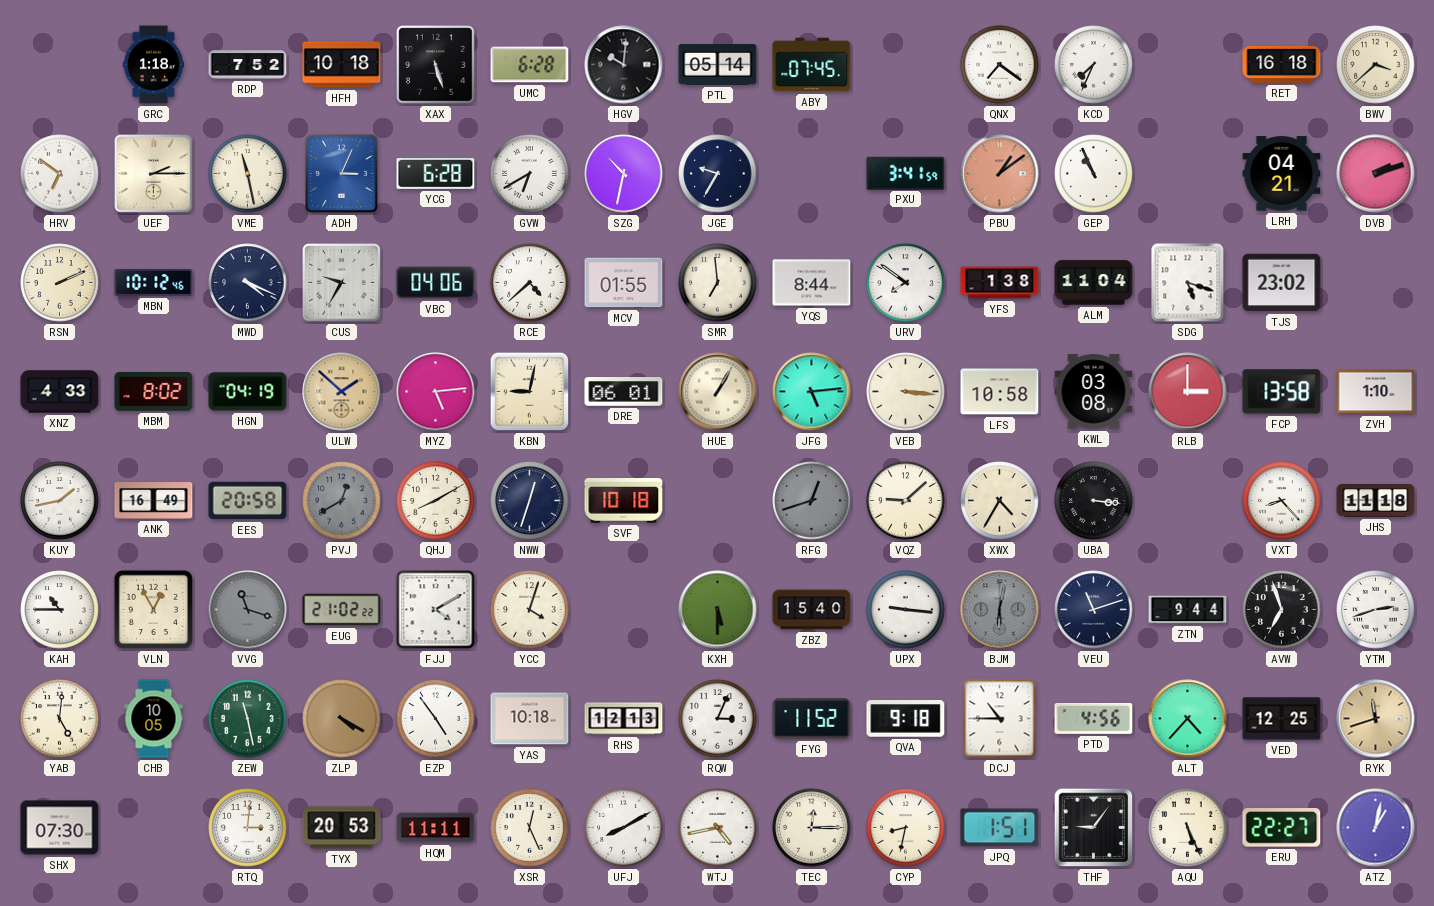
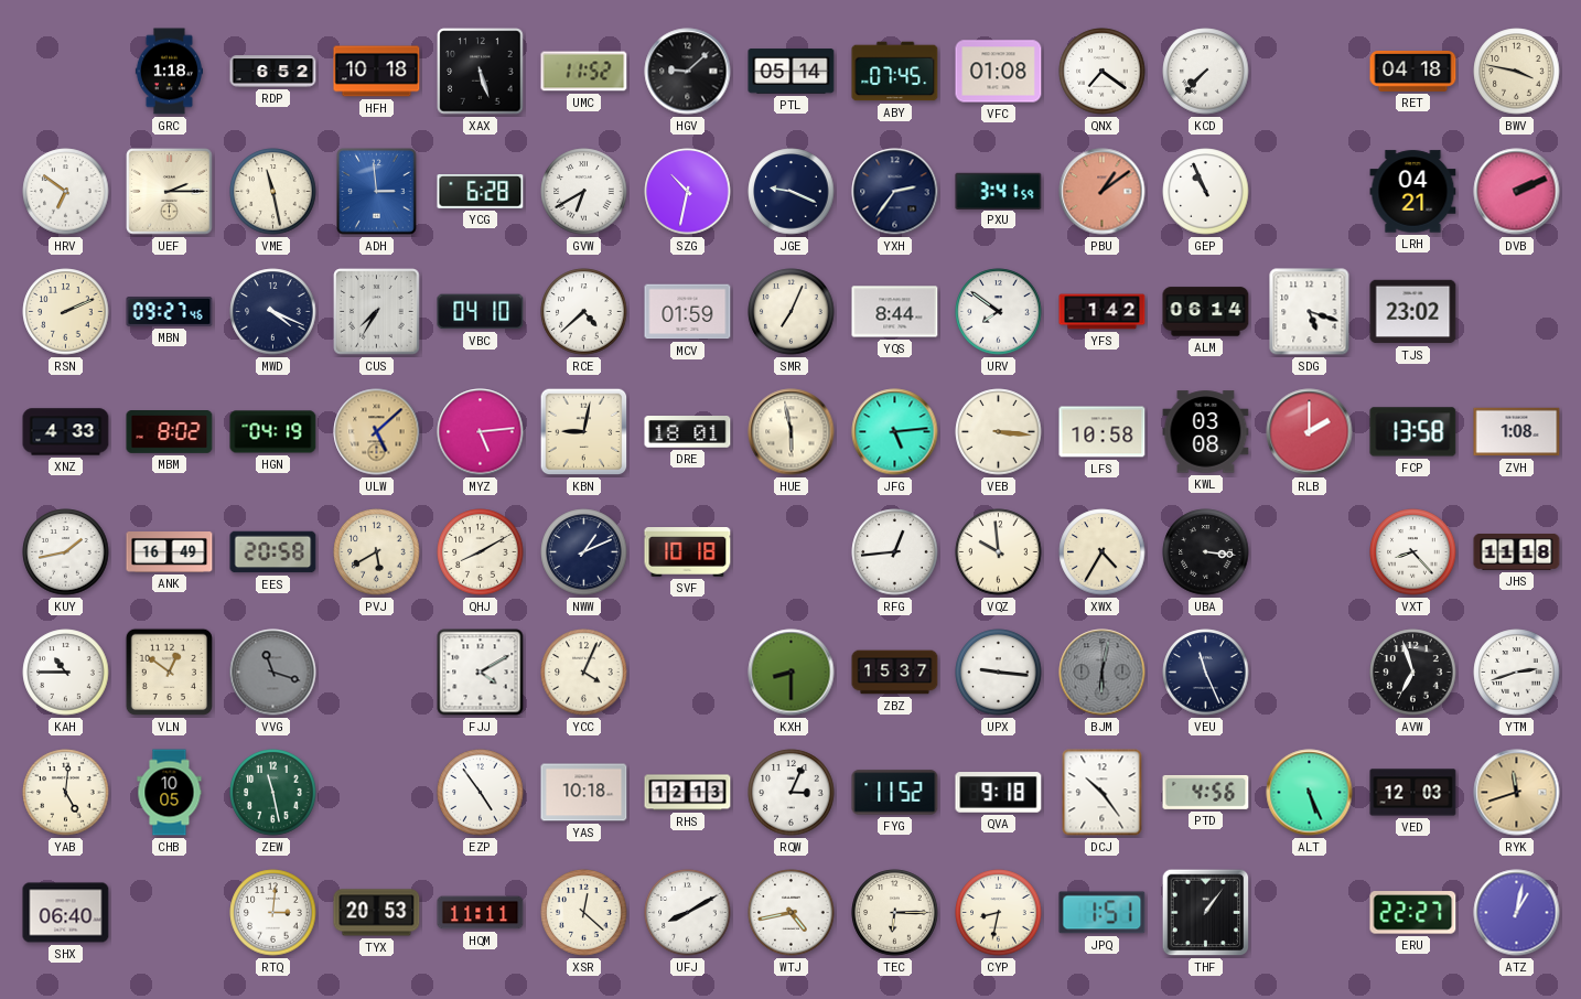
RDP: 7:52 -> 6:52 (273, 72)
UMC: 6:28 -> 11:52 (584, 72)
HGV: 10:01 -> 9:08 (688, 72)
VFC: none -> 01:08 (999, 72)
KCD: 7:34 -> 7:37 (1206, 72)
RET: 16:18 -> 04:18 (1413, 72)
BWV: 3:38 -> 3:47 (1517, 72)
ADH: 3:04 -> 2:59 (377, 192)
JGE: 9:35 -> 9:19 (792, 192)
YXH: none -> 2:36 (895, 192)
DVB: 2:12 -> 2:11 (1517, 192)
MBN: 10:12 -> 09:27 (170, 312)
CUS: 9:35 -> 7:35 (377, 312)
VBC: 04:06 -> 04:10 (481, 312)
MCV: 01:55 -> 01:59 (688, 312)
SMR: 6:59 -> 7:04 (792, 312)
YFS: 1:38 -> 1:42 (1103, 312)
ALM: 11:04 -> 06:14 (1206, 312)
ULW: 1:52 -> 5:08 (377, 432)
DRE: 06:01 -> 18:01 (688, 432)
HUE: 1:05 -> 5:58 (792, 432)
RLB: 3:00 -> 2:00 (1310, 432)
ZVH: 1:10 -> 1:08 (1517, 432)
PVJ: 12:40 -> 5:40 (377, 552)
PVJ dial: grey -> cream (377, 552)
NWW: 12:33 -> 1:11 (584, 552)
RFG: 12:42 -> 12:44 (895, 552)
RFG dial: grey -> white (895, 552)
VQZ: 9:08 -> 9:59 (999, 552)
VLN: 12:55 -> 12:51 (169, 672)
EUG: 21:02 -> none (342, 610)
YCC: 4:03 -> 4:04 (584, 673)
KXH: 5:30 -> 8:30 (792, 673)
ZBZ: 15:40 -> 15:37 (895, 673)
VEU: 11:12 -> 11:26 (1206, 673)
ZTN: 9:44 -> none (1188, 610)
ZLP: 4:20 -> none (342, 719)
DCJ: 10:45 -> 10:24 (1103, 793)
ALT: 4:37 -> 5:26 (1310, 793)
VED: 12:25 -> 12:03 (1413, 793)
SHX: 07:30 -> 06:40 (66, 913)
XSR: 12:26 -> 12:22 (584, 913)
TEC: 12:15 -> 6:15 (895, 913)
THF: 9:06 -> 1:06 (1206, 913)
AQU: 5:26 -> none (1188, 828)
